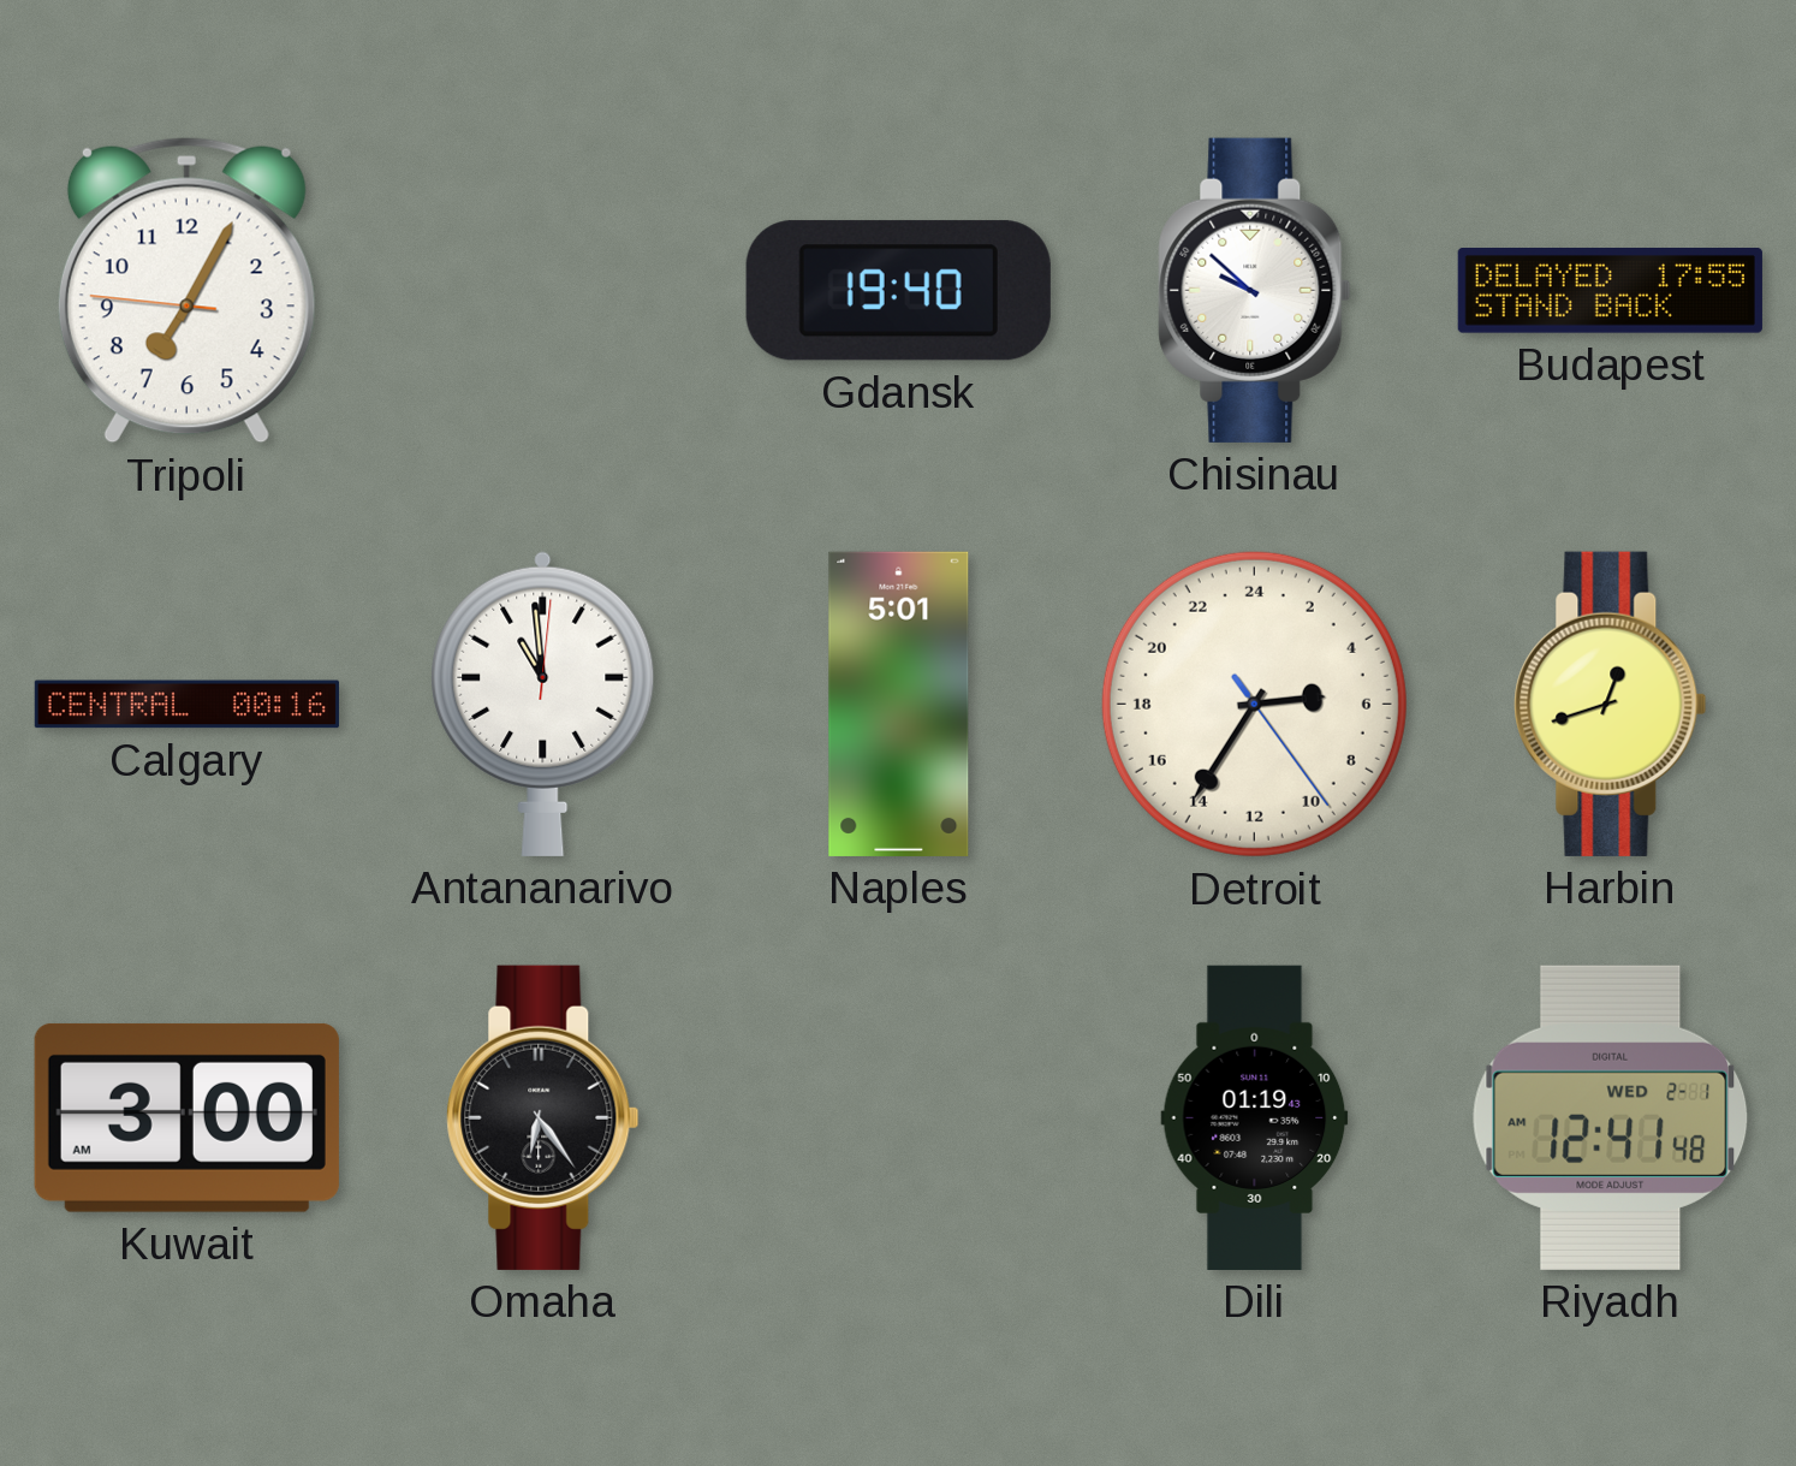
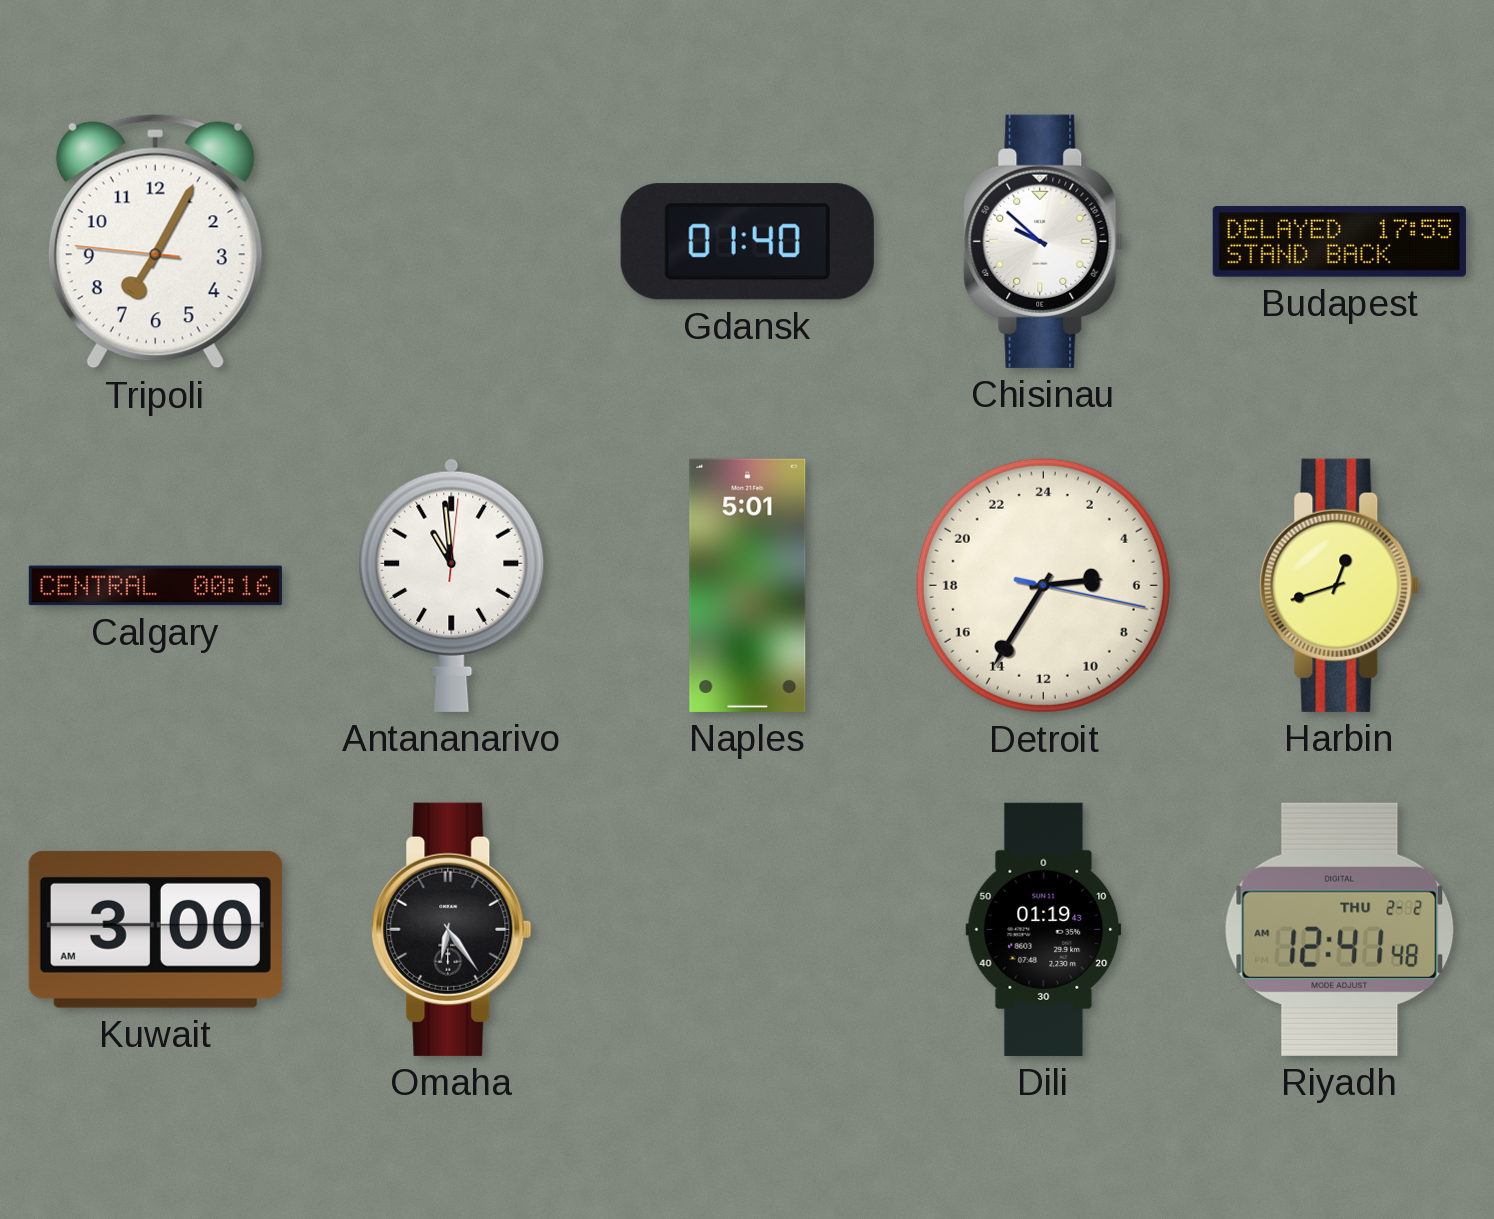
Gdansk: 19:40 -> 01:40 (747, 242)
Detroit: 5:35:24 -> 5:35:17 (1043, 585)
Riyadh date: WED 2-1 -> THU 2-2 (1340, 929)
